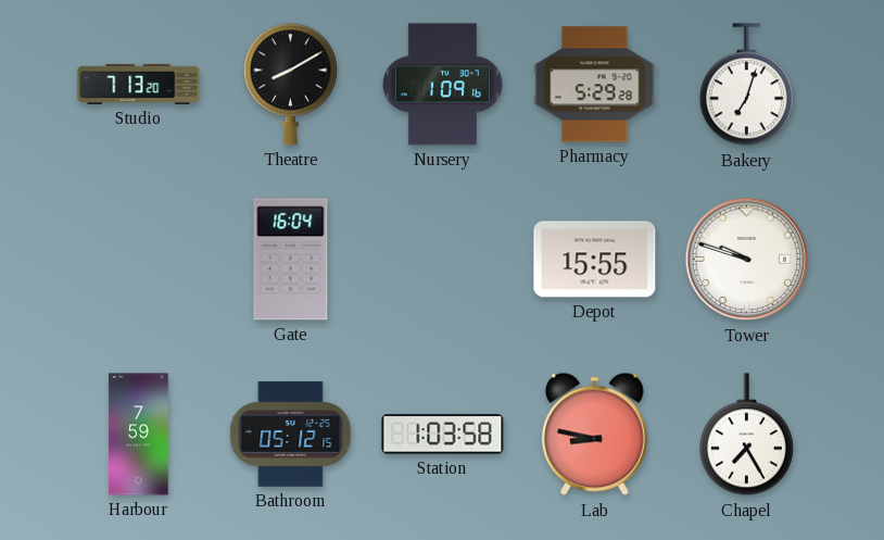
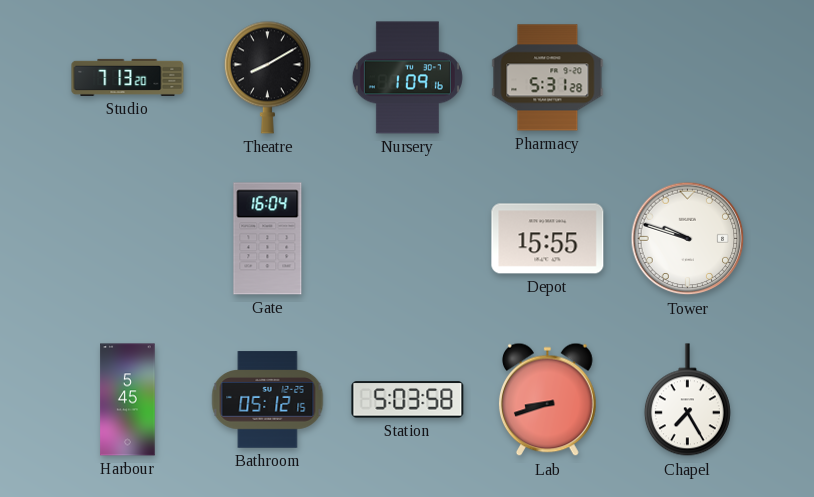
Pharmacy: 5:29 -> 5:31 (548, 78)
Bakery: 7:03 -> none (746, 85)
Harbour: 7:59 -> 5:45 (128, 400)
Station: 1:03 -> 5:03 (408, 400)
Lab: 8:47 -> 8:42 (548, 400)
